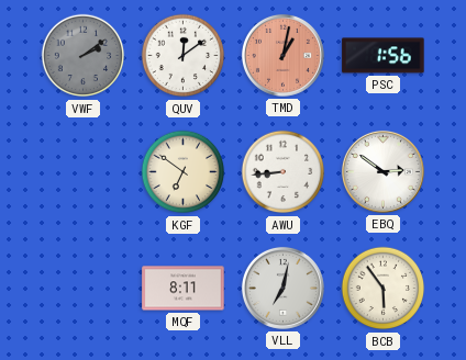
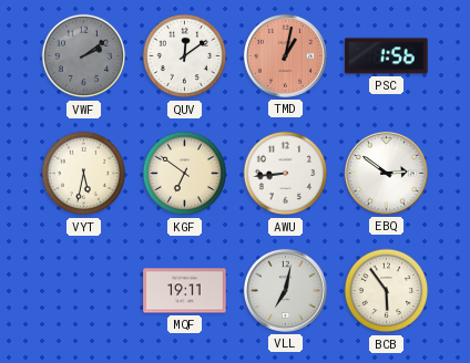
VYT: none -> 5:32 (84, 174)
MQF: 8:11 -> 19:11 (185, 291)
